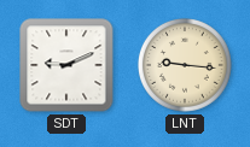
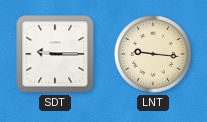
SDT: 9:11 -> 9:15 (55, 54)
